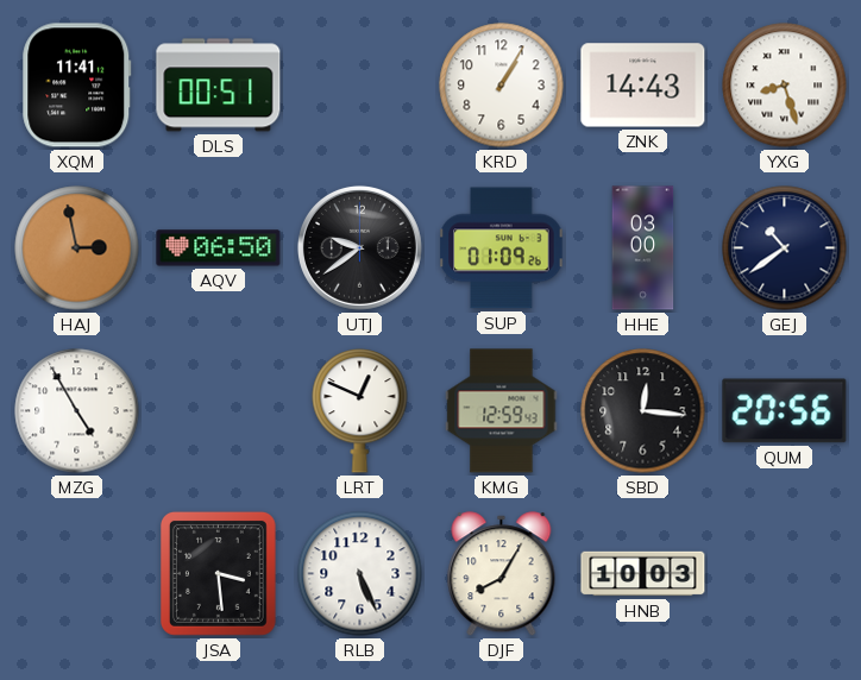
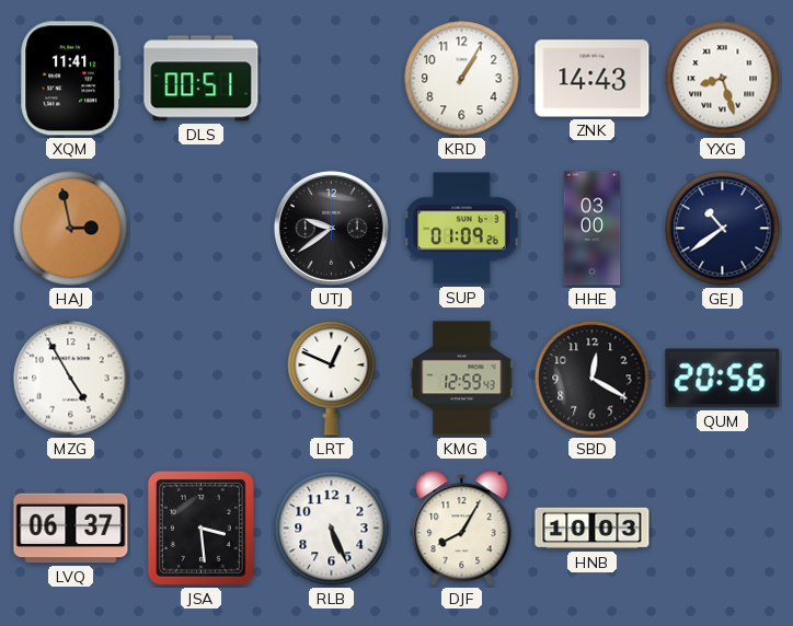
AQV: 06:50 -> none (219, 248)
SBD: 12:16 -> 12:20 (593, 379)
LVQ: none -> 06:37 (71, 529)
